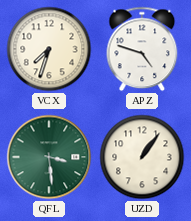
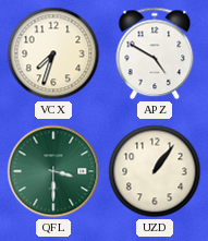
APZ: 4:48 -> 4:50 (155, 53)
QFL: 3:29 -> 3:30 (53, 171)
